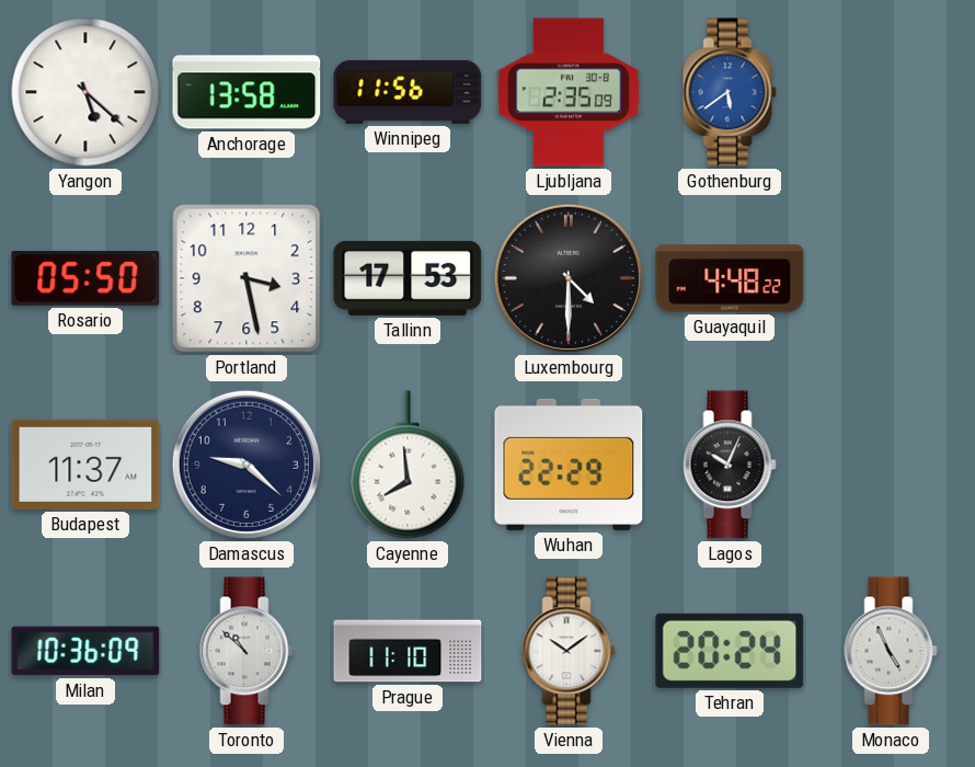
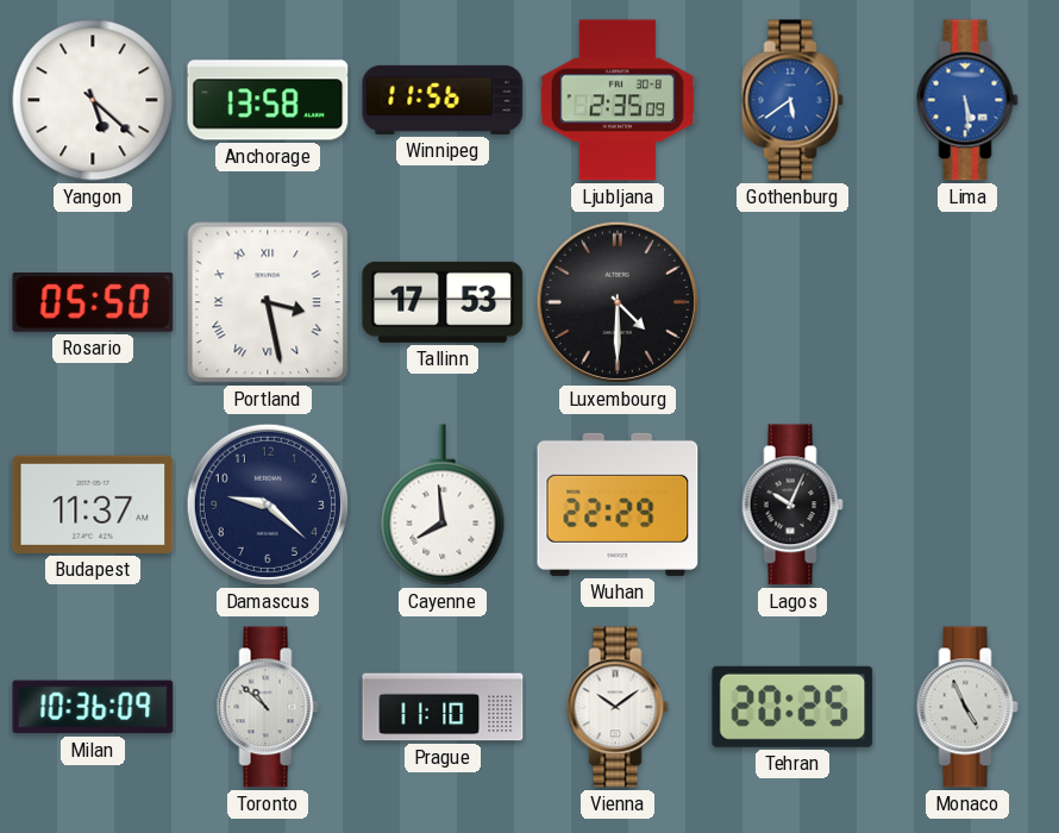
Lima: none -> 5:29 (967, 100)
Portland numerals: Arabic -> Roman (268, 302)
Guayaquil: 4:48 -> none (730, 278)
Tehran: 20:24 -> 20:25 (792, 707)
